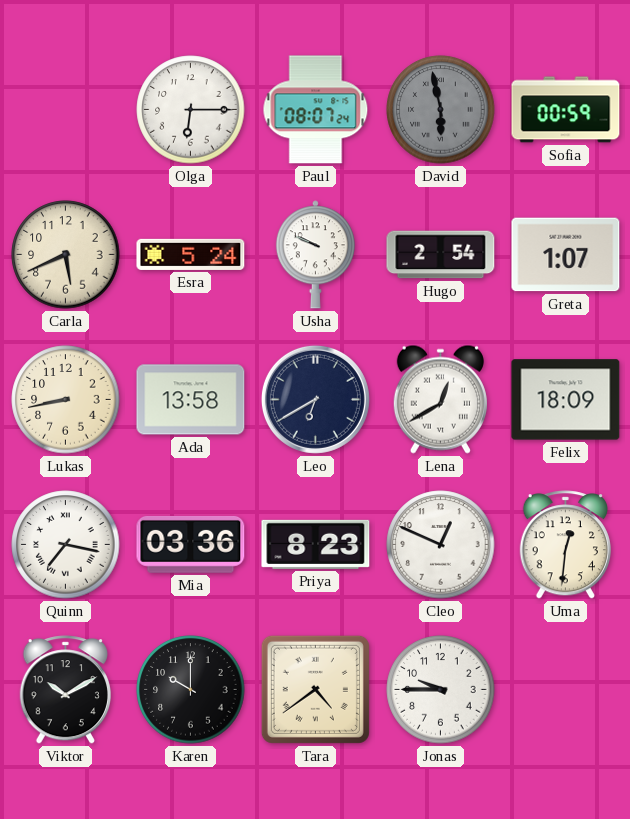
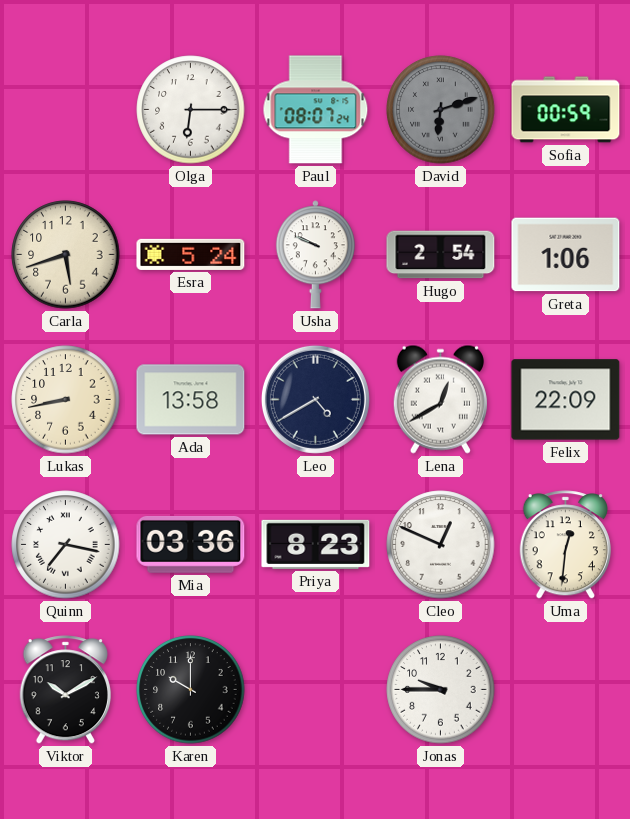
David: 5:58 -> 6:12 (441, 110)
Carla: 5:41 -> 5:42 (66, 255)
Greta: 1:07 -> 1:06 (566, 255)
Leo: 6:40 -> 4:40 (315, 399)
Felix: 18:09 -> 22:09 (566, 400)
Tara: 4:39 -> none (315, 689)
